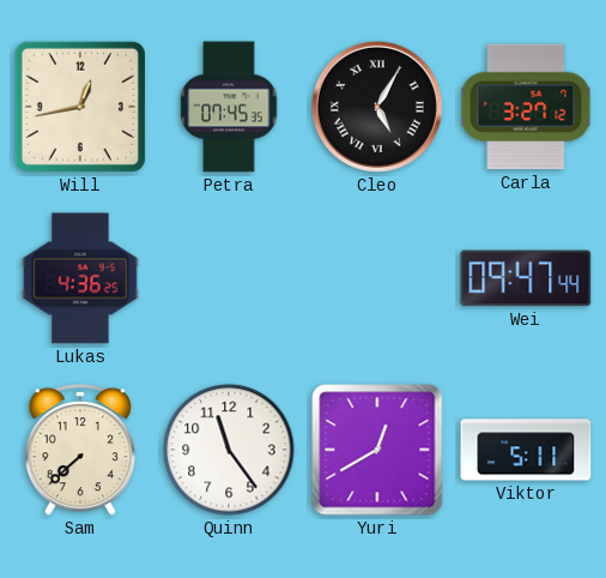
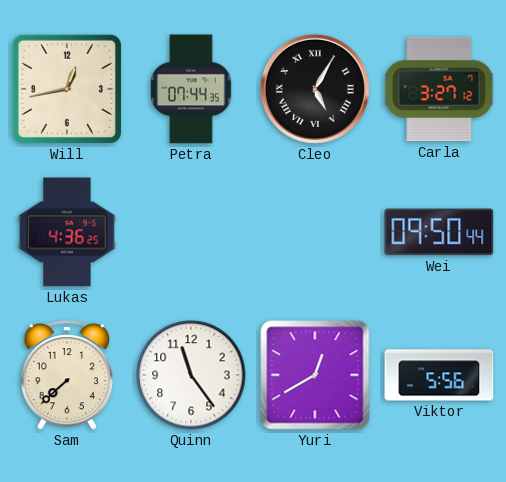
Petra: 07:45 -> 07:44 (191, 89)
Wei: 09:47 -> 09:50 (439, 232)
Viktor: 5:11 -> 5:56 (439, 375)
